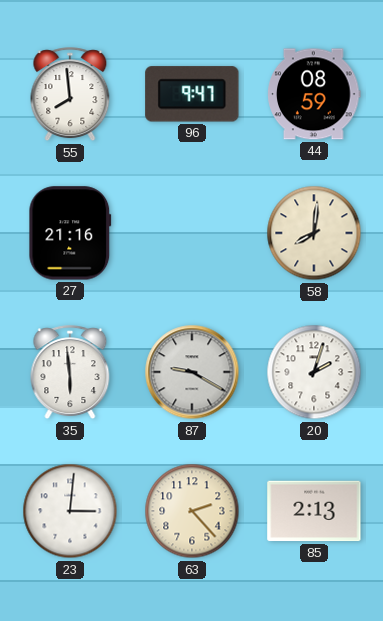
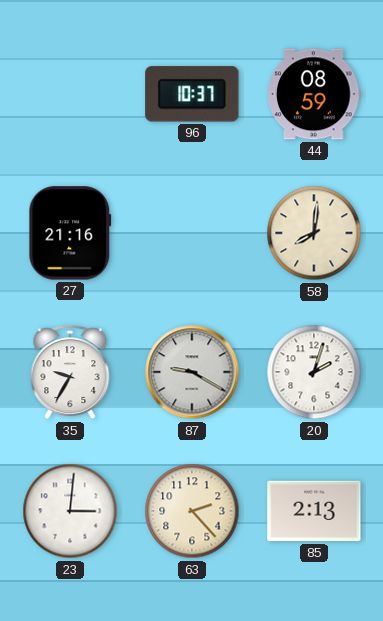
55: 7:59 -> none (70, 95)
96: 9:47 -> 10:37 (192, 94)
35: 5:59 -> 9:35 (70, 373)
